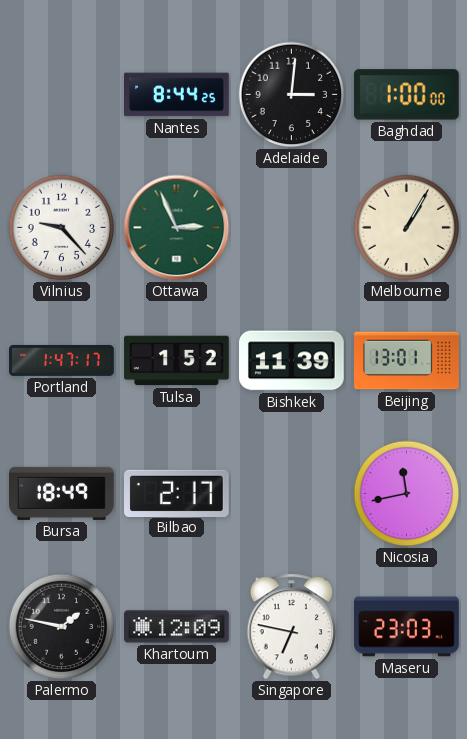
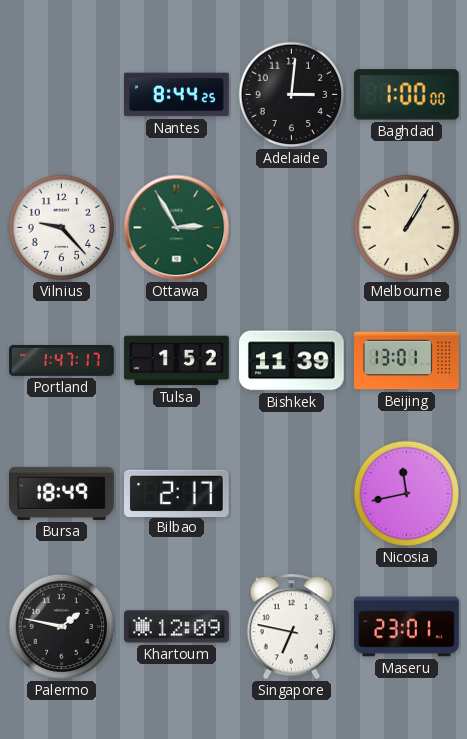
Ottawa: 2:56 -> 2:55 (177, 228)
Maseru: 23:03 -> 23:01 (407, 627)
